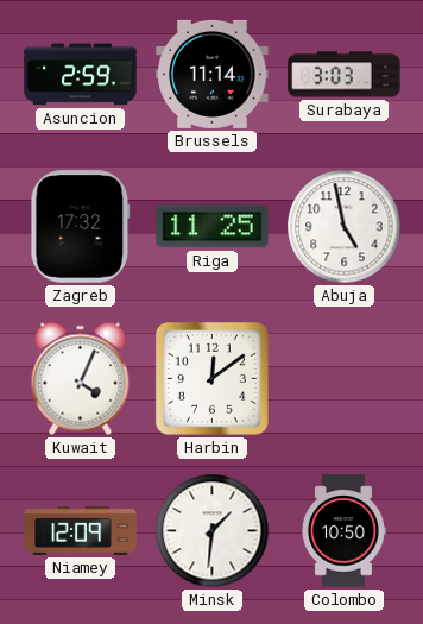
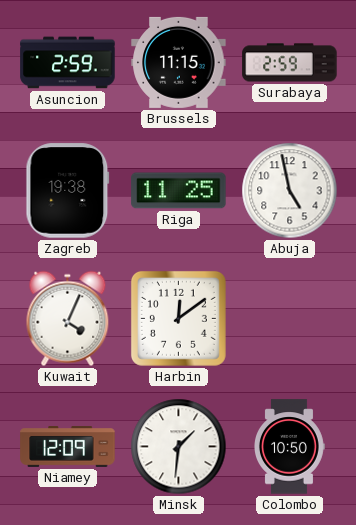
Brussels: 11:14 -> 11:15 (179, 62)
Surabaya: 3:03 -> 2:59 (290, 63)
Zagreb: 17:32 -> 19:38 (68, 191)
